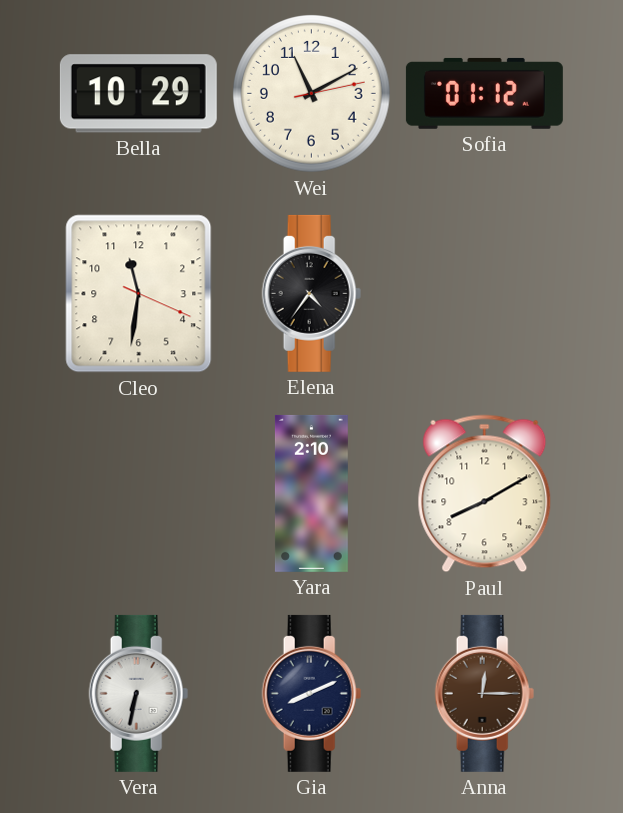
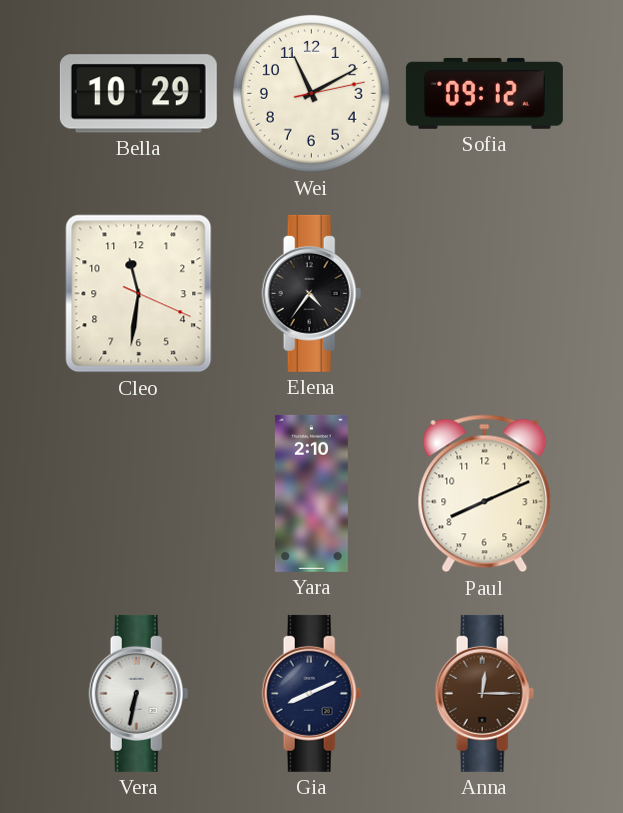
Sofia: 01:12 -> 09:12 (484, 93)
Paul: 8:10 -> 8:11 (485, 494)
